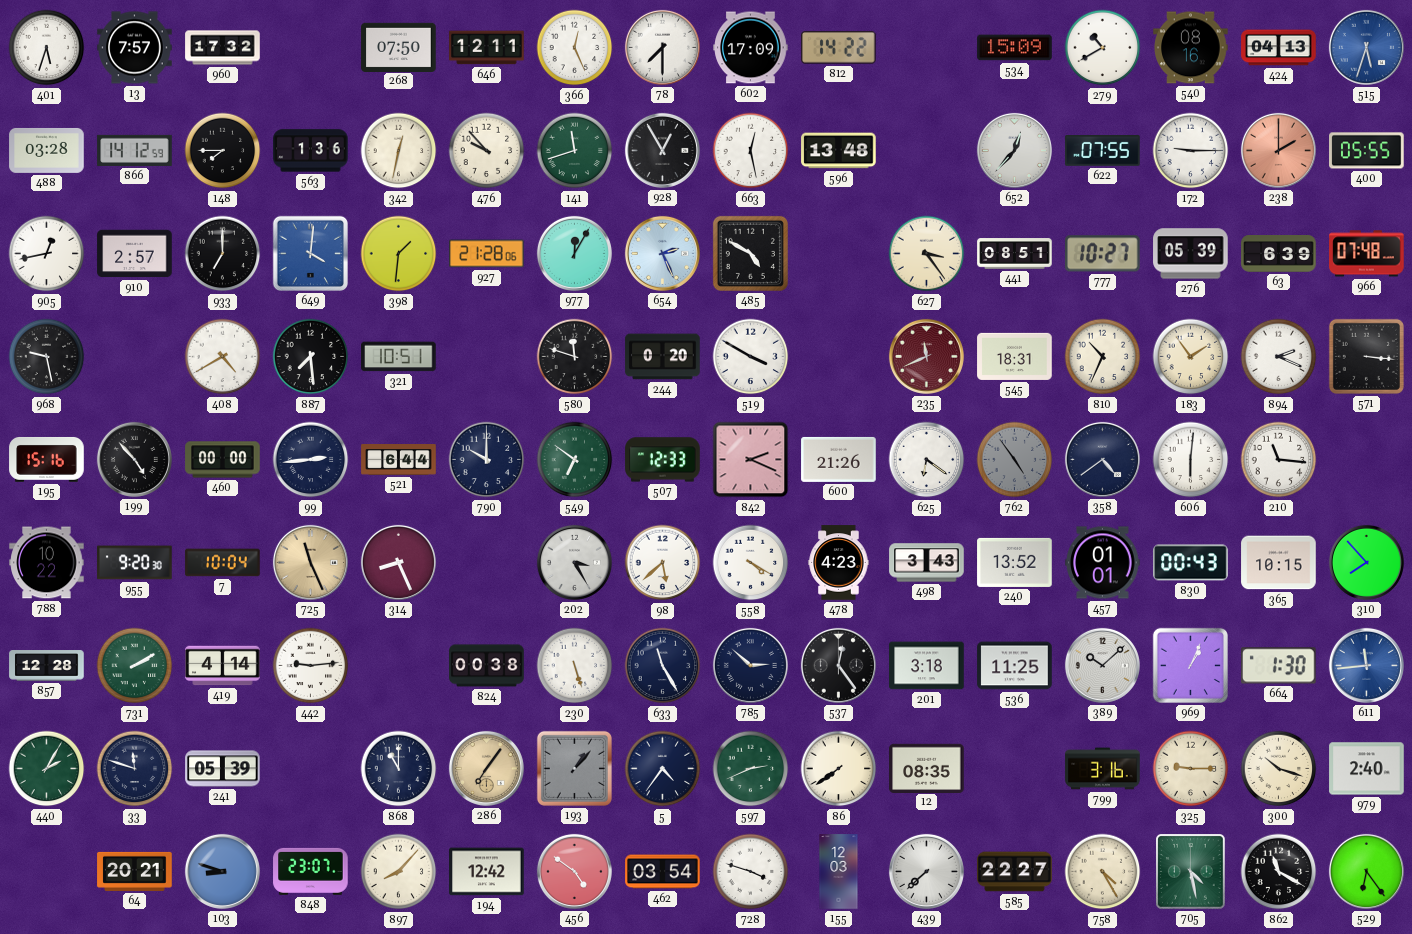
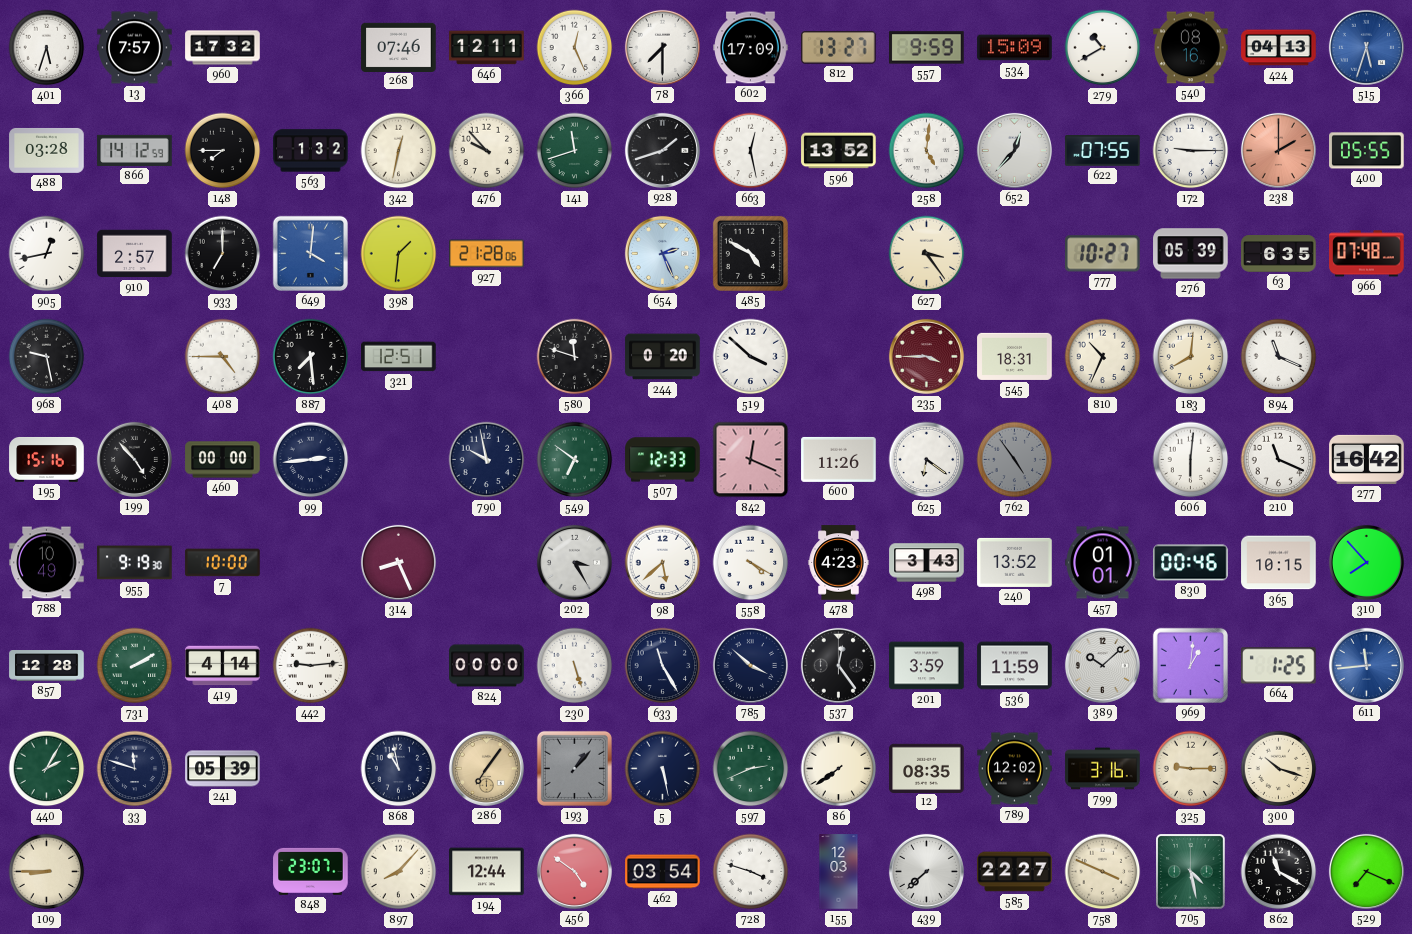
268: 07:50 -> 07:46 (399, 47)
812: 14:22 -> 13:27 (839, 48)
557: none -> 9:59 (927, 48)
563: 1:36 -> 1:32 (311, 151)
928: 12:55 -> 1:42 (662, 150)
596: 13:48 -> 13:52 (839, 151)
258: none -> 5:01 (927, 151)
977: 12:05 -> none (574, 253)
441: 08:51 -> none (1015, 254)
63: 6:39 -> 6:35 (1279, 254)
408: 4:40 -> 4:45 (223, 357)
321: 10:51 -> 12:51 (399, 357)
519: 3:50 -> 3:52 (751, 357)
235: 11:41 -> 3:45 (926, 356)
183: 1:54 -> 8:01 (1191, 357)
894: 2:19 -> 11:19 (1279, 357)
571: 3:16 -> none (1366, 356)
521: 6:44 -> none (399, 460)
790: 10:00 -> 9:58 (487, 460)
842: 2:19 -> 12:19 (751, 460)
600: 21:26 -> 11:26 (839, 459)
358: 4:39 -> none (1102, 459)
210: 11:16 -> 11:19 (1279, 460)
277: none -> 16:42 (1367, 459)
788: 10:22 -> 10:49 (47, 563)
955: 9:20 -> 9:19 (135, 563)
7: 10:04 -> 10:00 (223, 563)
725: 11:26 -> none (310, 562)
830: 00:43 -> 00:46 (1191, 563)
824: 00:38 -> 00:00 (487, 666)
785: 2:52 -> 3:52 (750, 665)
201: 3:18 -> 3:59 (927, 666)
536: 11:25 -> 11:59 (1015, 666)
969: 1:04 -> 1:01 (1190, 665)
664: 1:30 -> 1:25 (1279, 666)
868: 11:00 -> 10:58 (399, 769)
5: 4:36 -> 5:28 (663, 769)
789: none -> 12:02 (1015, 769)
979: 2:40 -> none (1367, 769)
109: none -> 8:45 (47, 872)
64: 20:21 -> none (135, 871)
103: 8:48 -> none (222, 871)
194: 12:42 -> 12:44 (487, 872)
758: 4:25 -> 3:49 (1103, 872)
529: 6:24 -> 7:19 (1366, 871)
